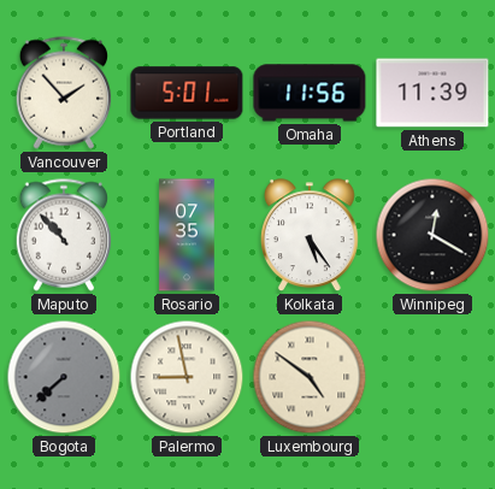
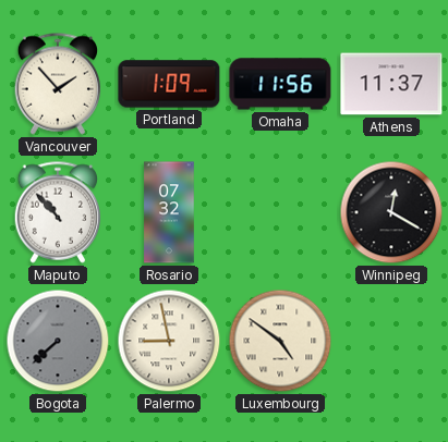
Portland: 5:01 -> 1:09 (169, 84)
Athens: 11:39 -> 11:37 (391, 84)
Rosario: 07:35 -> 07:32 (169, 212)
Kolkata: 5:24 -> none (310, 236)
